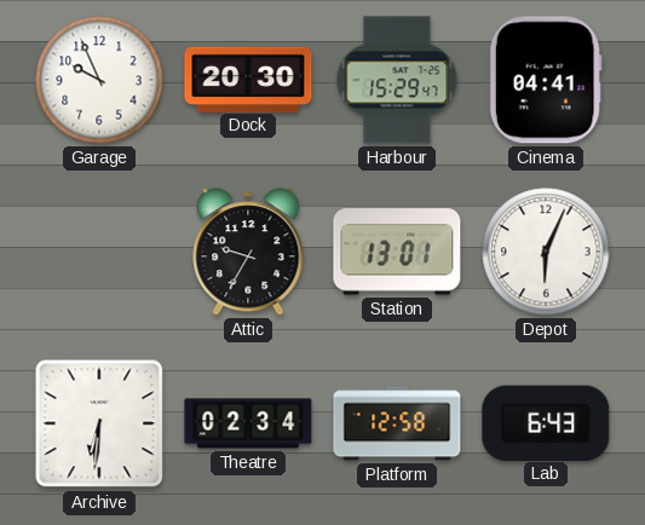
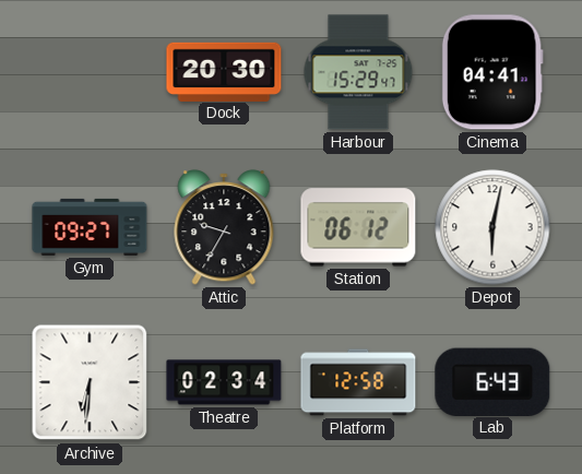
Garage: 9:56 -> none (99, 80)
Gym: none -> 09:27 (90, 227)
Station: 13:01 -> 06:12 (358, 227)
Depot: 6:04 -> 6:02 (492, 227)
